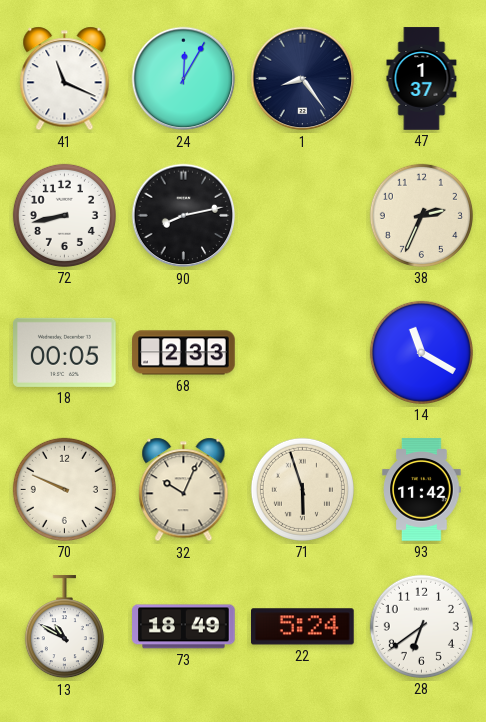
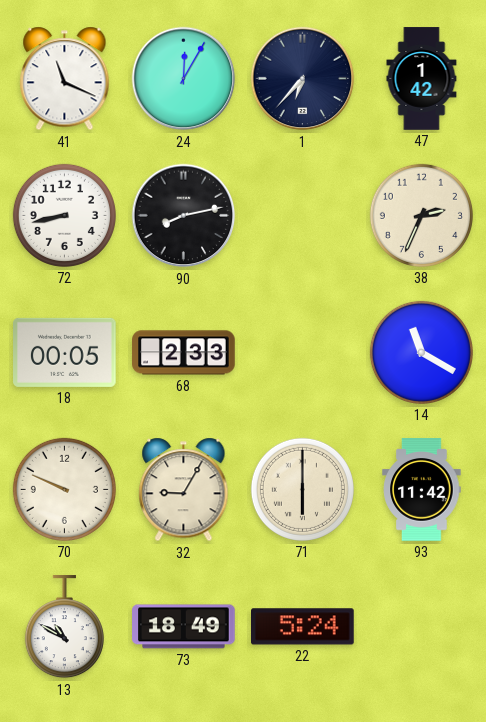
1: 8:24 -> 6:37 (303, 79)
47: 1:37 -> 1:42 (422, 79)
32: 10:04 -> 9:05 (184, 490)
71: 5:57 -> 6:00 (302, 489)
28: 6:39 -> none (421, 626)
